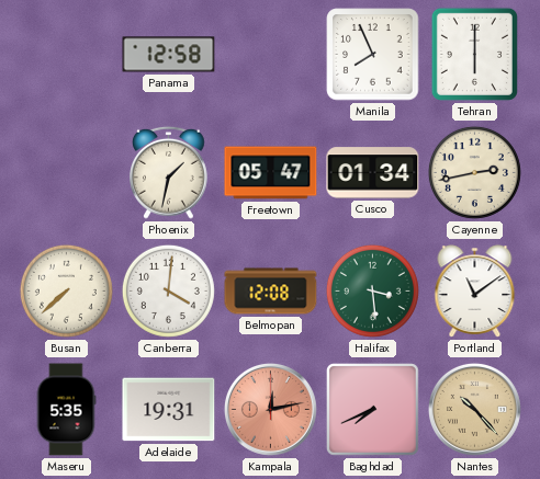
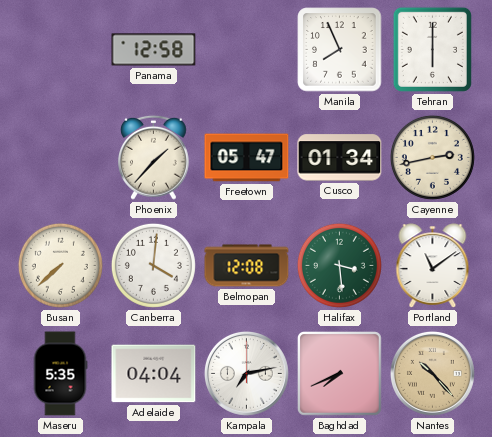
Phoenix: 1:32 -> 1:37 (154, 157)
Adelaide: 19:31 -> 04:04 (154, 374)
Kampala: 12:13 -> 7:13 (246, 373)
Kampala dial: salmon -> white (246, 373)
